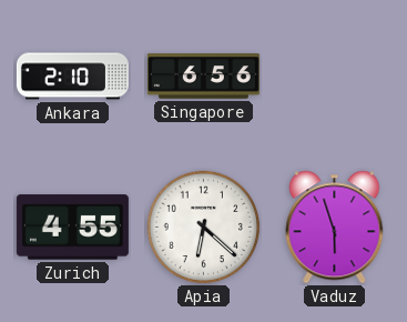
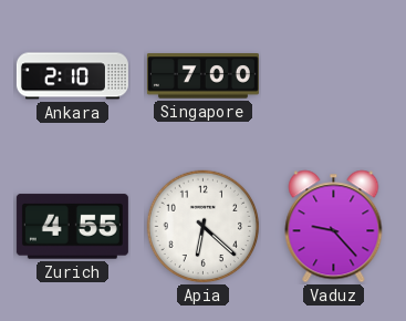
Singapore: 6:56 -> 7:00 (202, 76)
Vaduz: 5:57 -> 9:23 (334, 227)
